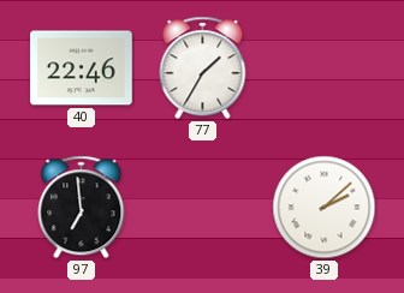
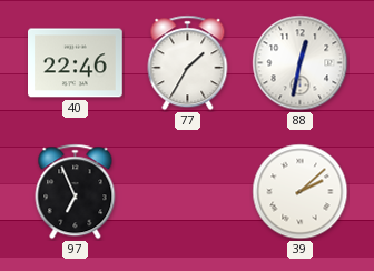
88: none -> 12:32 (301, 63)
97: 6:59 -> 6:56 (76, 192)
